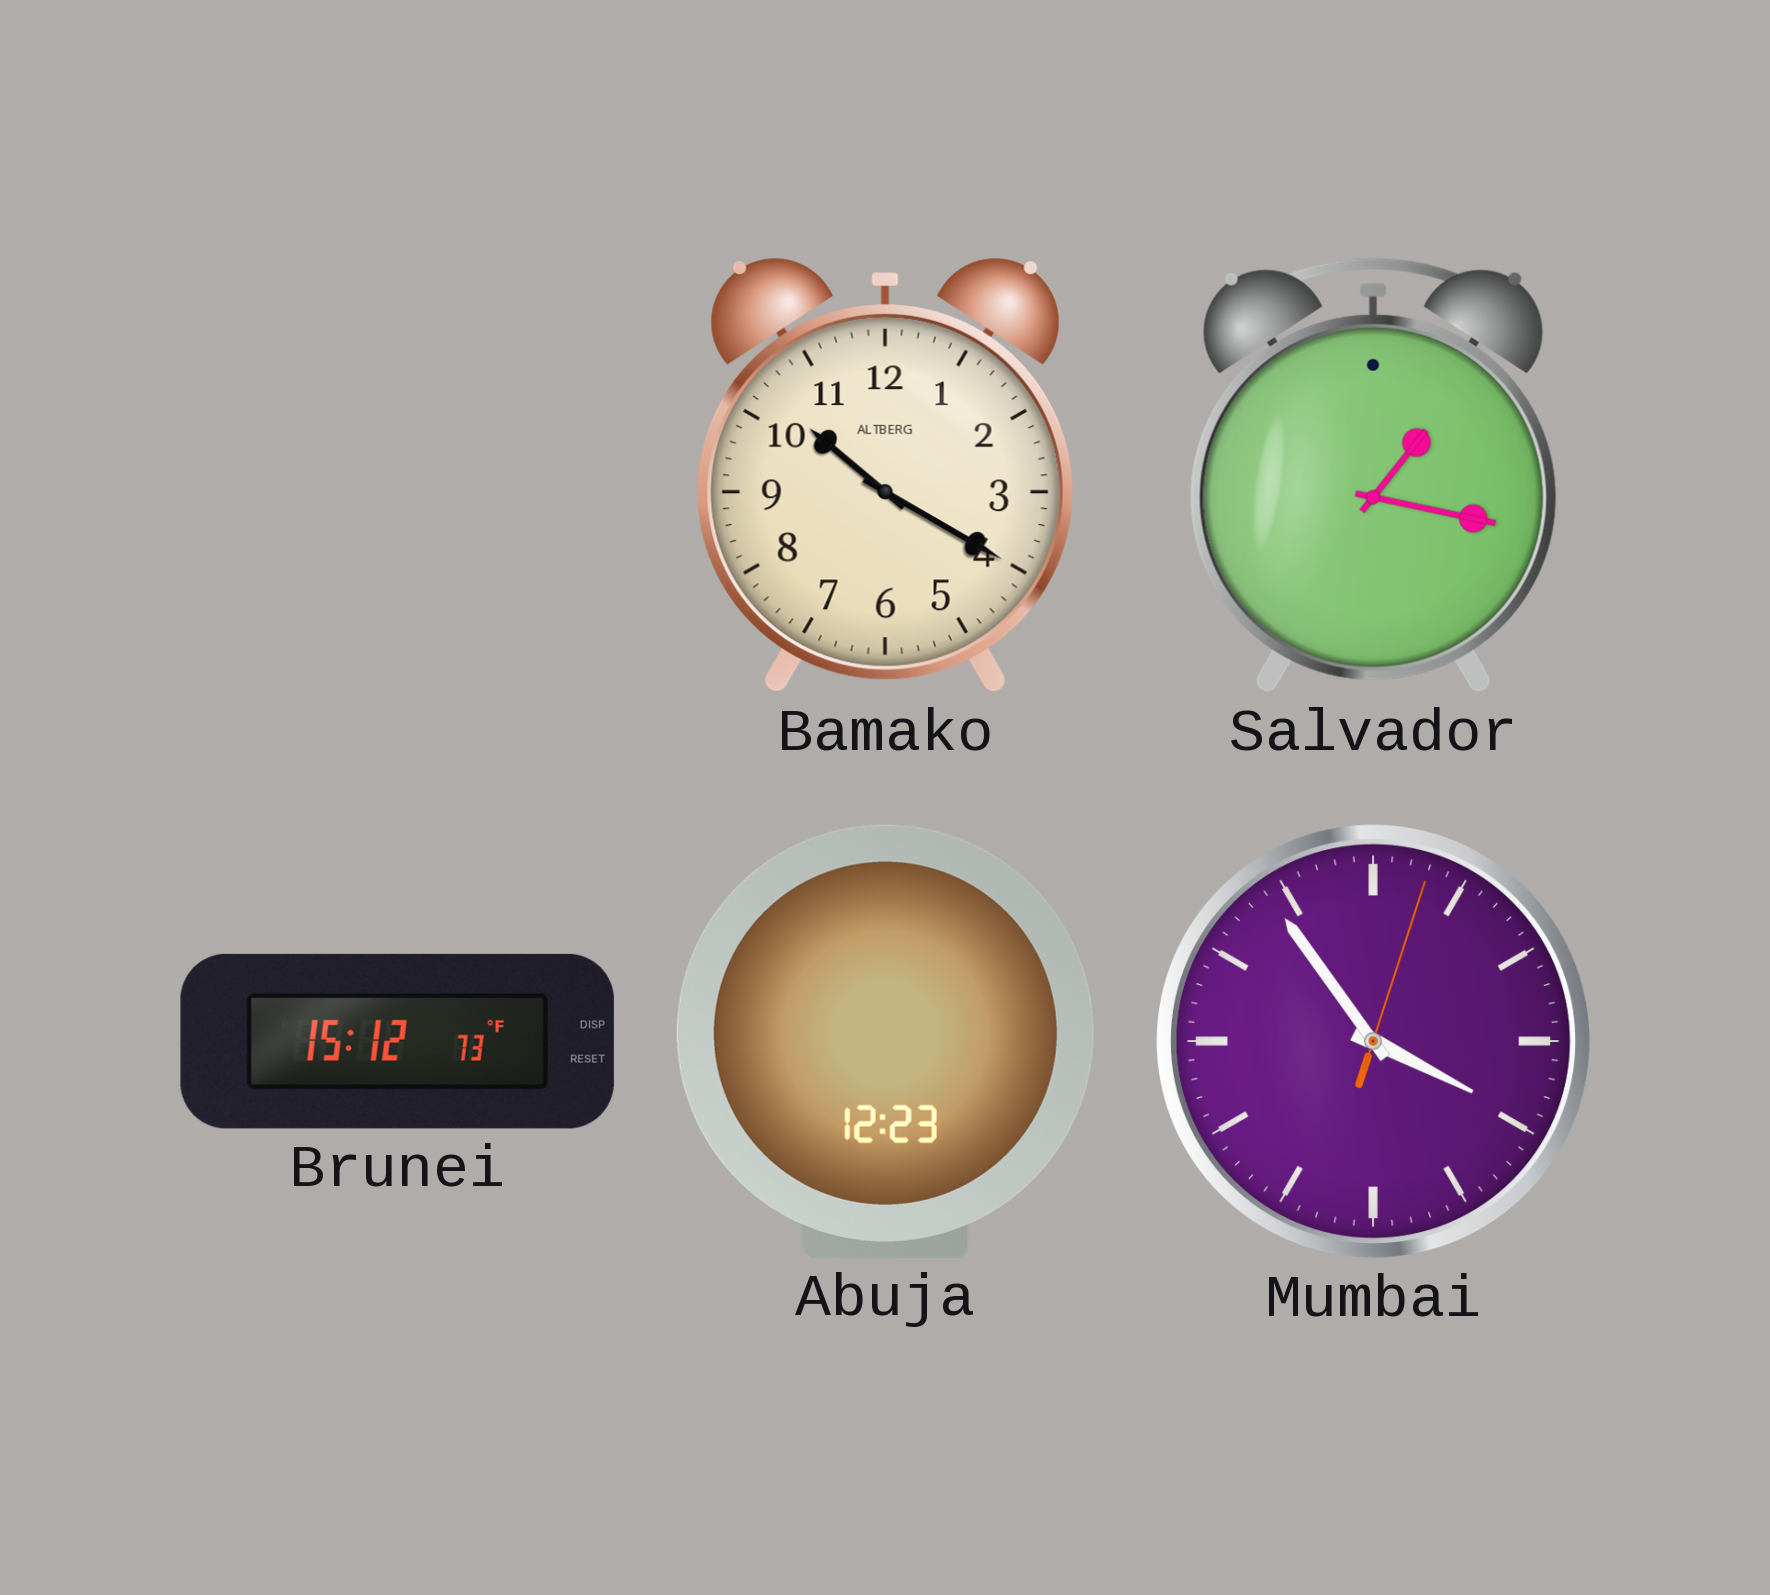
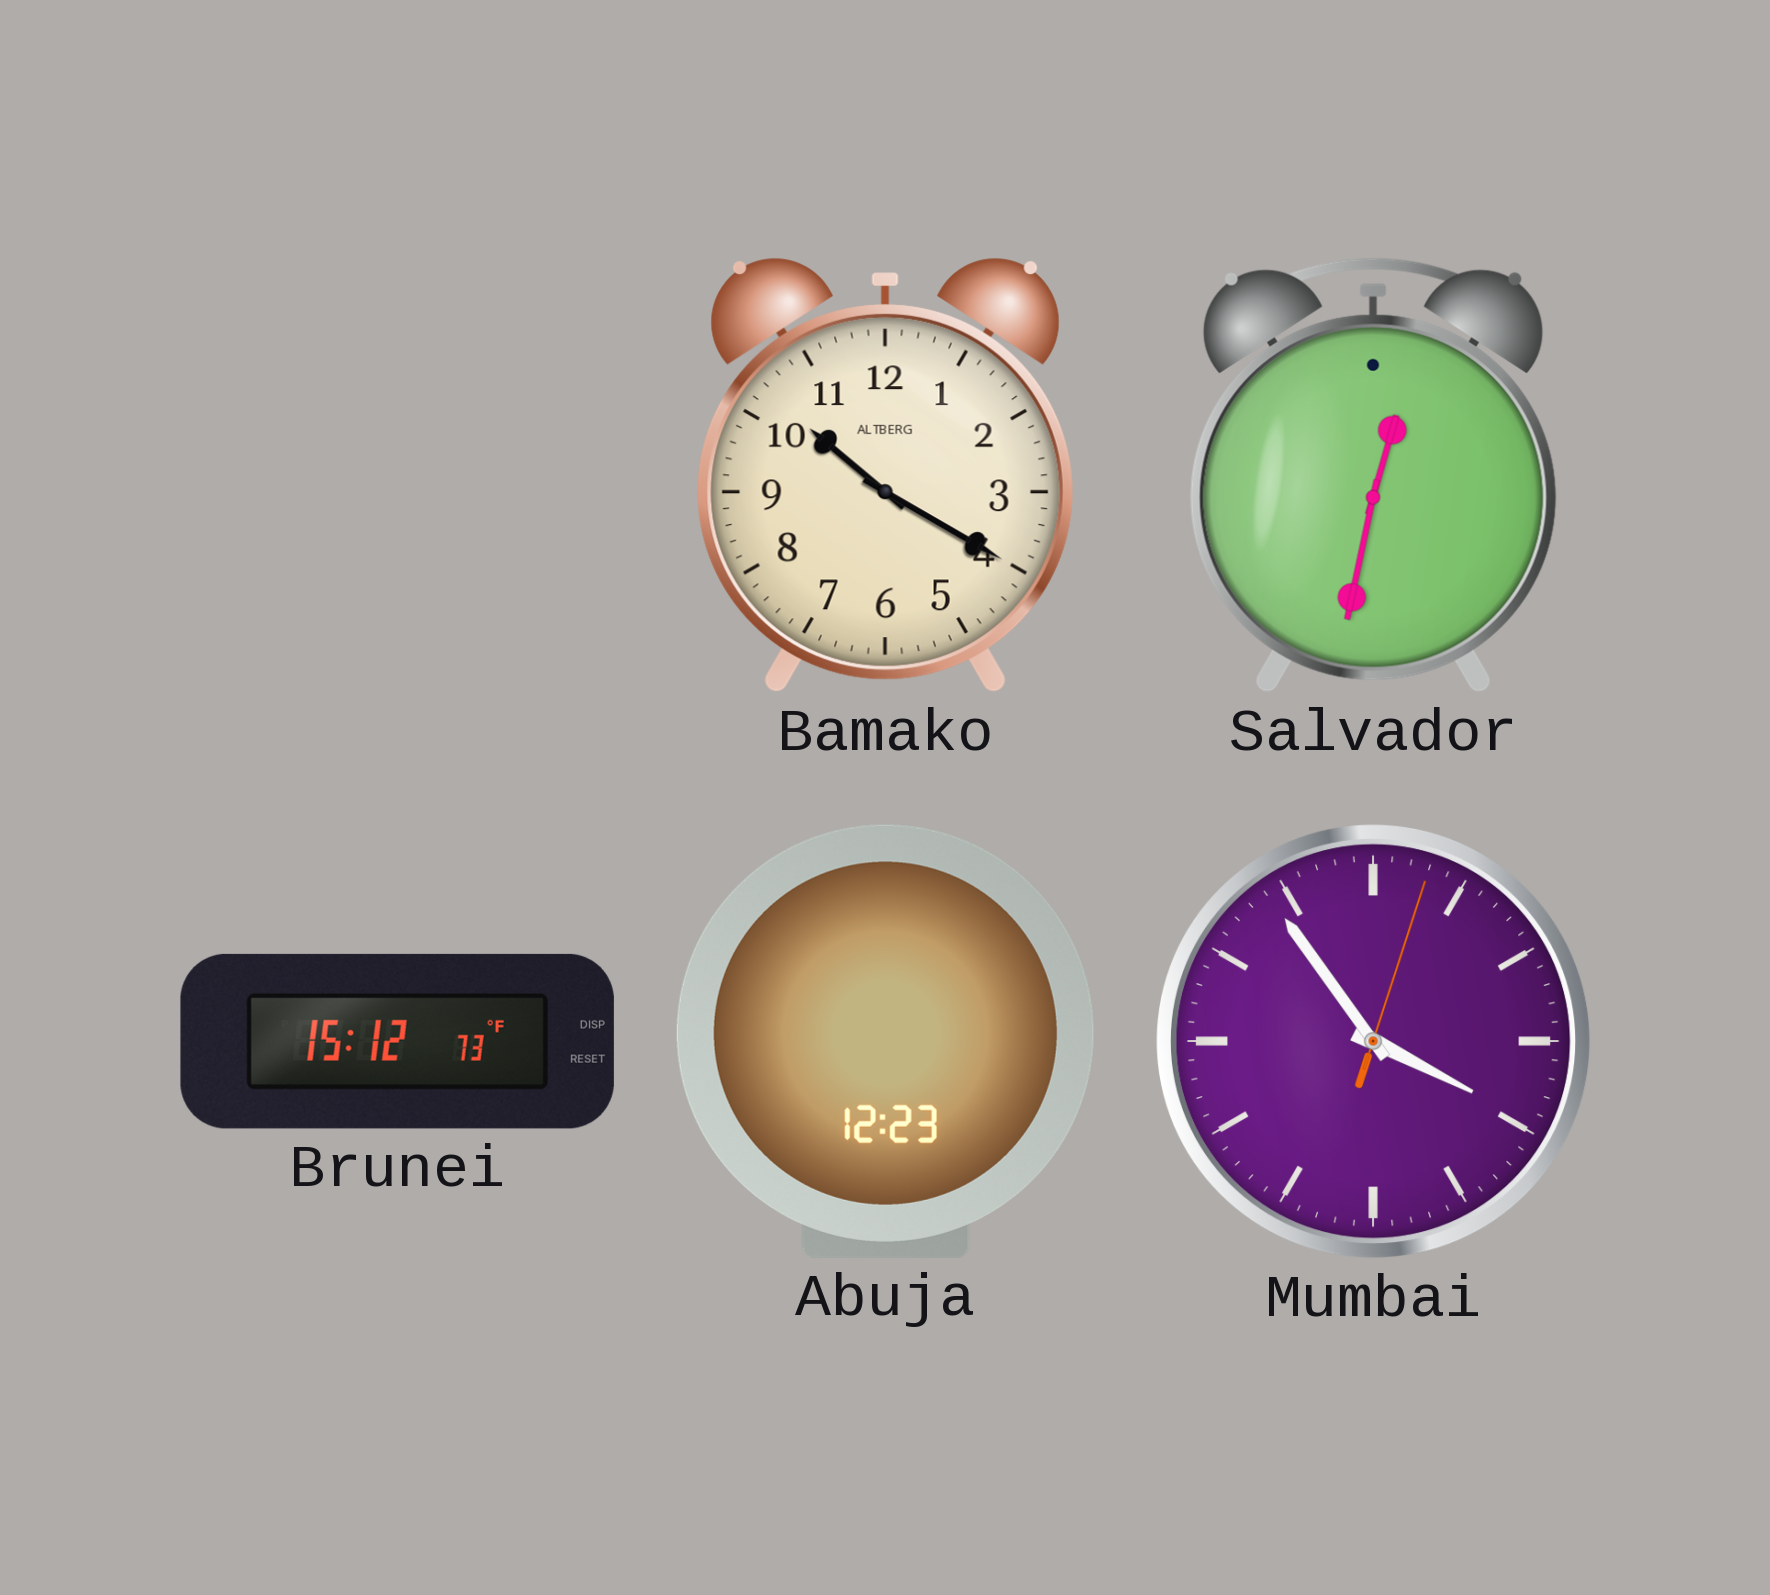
Salvador: 1:17 -> 12:32 (1373, 475)
